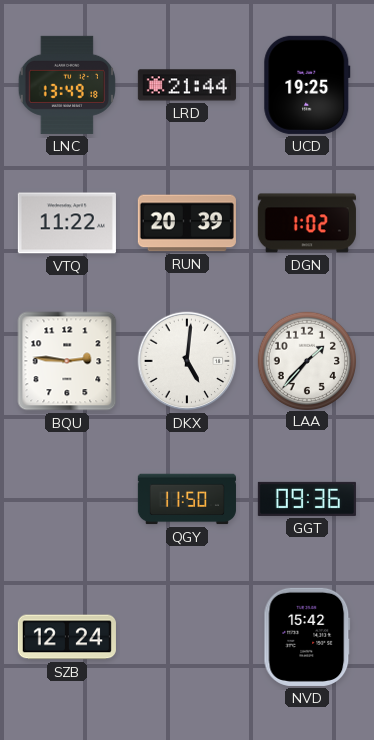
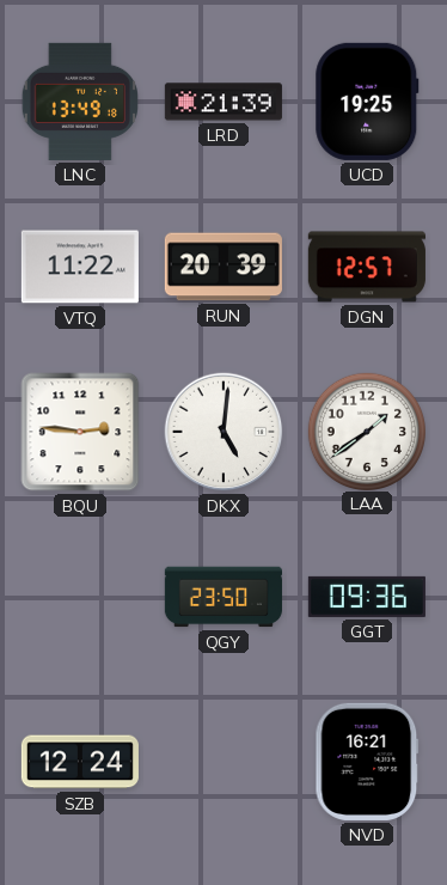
LRD: 21:44 -> 21:39 (223, 102)
DGN: 1:02 -> 12:57 (367, 267)
LAA: 1:37 -> 1:39 (366, 431)
QGY: 11:50 -> 23:50 (223, 597)
NVD: 15:42 -> 16:21 (367, 762)
